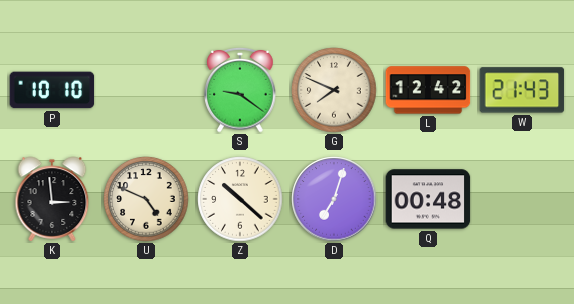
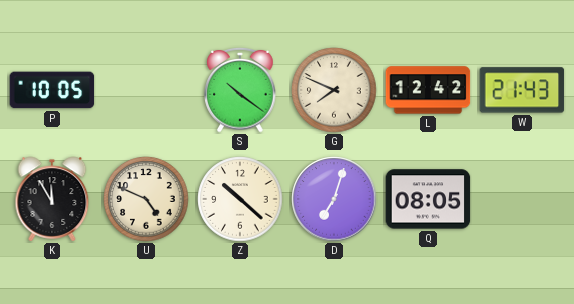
P: 10:10 -> 10:05 (52, 90)
S: 9:21 -> 10:21 (240, 90)
K: 2:59 -> 11:55 (52, 199)
Q: 00:48 -> 08:05 (428, 199)
